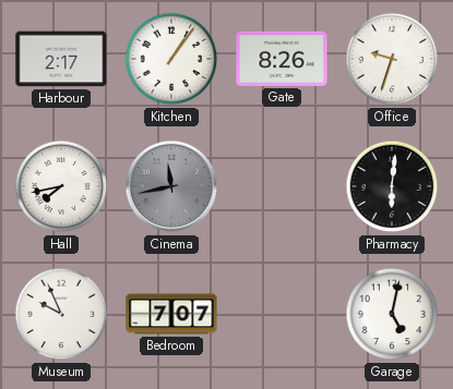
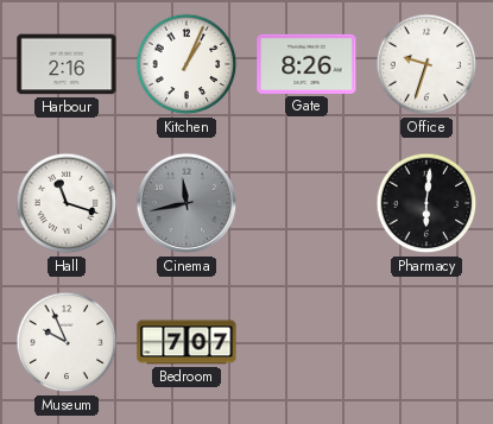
Harbour: 2:17 -> 2:16 (67, 64)
Kitchen: 1:06 -> 1:04 (187, 64)
Hall: 7:43 -> 11:18 (67, 203)
Garage: 5:02 -> none (392, 314)
